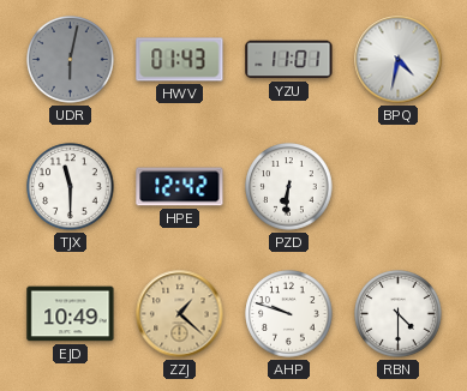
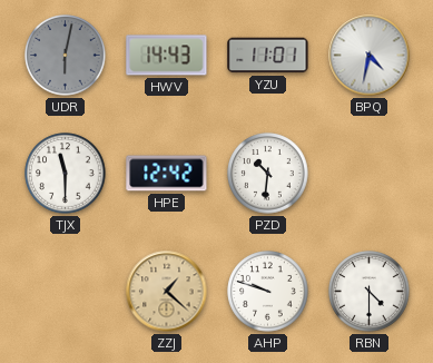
HWV: 01:43 -> 14:43 (167, 56)
PZD: 6:31 -> 10:31 (268, 174)
EJD: 10:49 -> none (71, 314)
